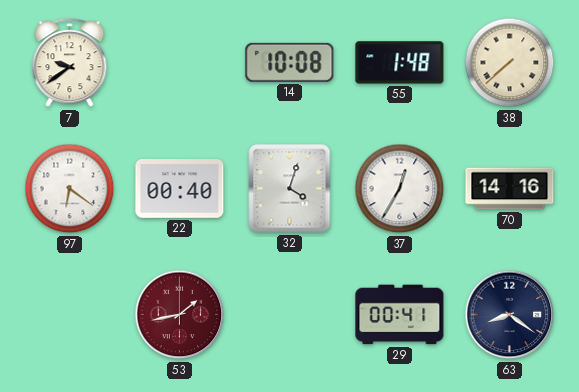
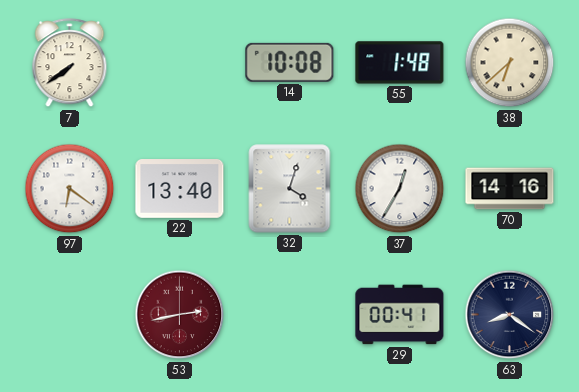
7: 9:39 -> 7:39 (70, 63)
38: 7:38 -> 6:38 (510, 63)
22: 00:40 -> 13:40 (180, 189)
53: 1:43 -> 2:43 (180, 315)
